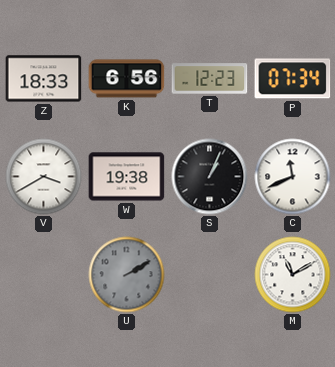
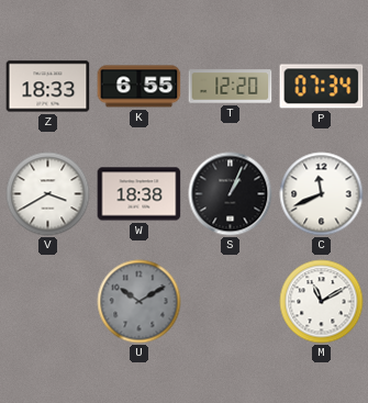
K: 6:56 -> 6:55 (140, 87)
T: 12:23 -> 12:20 (231, 87)
W: 19:38 -> 18:38 (140, 194)
U: 2:10 -> 10:10 (140, 302)
